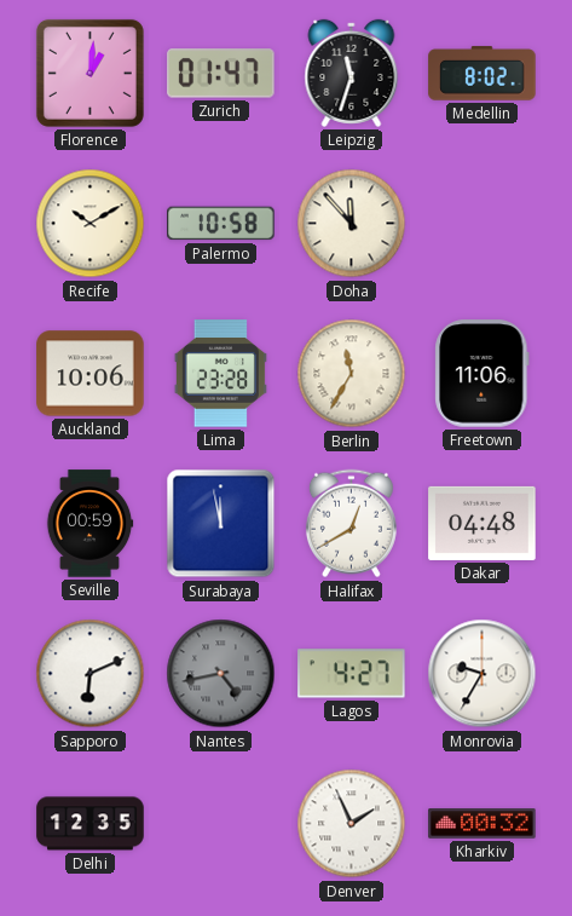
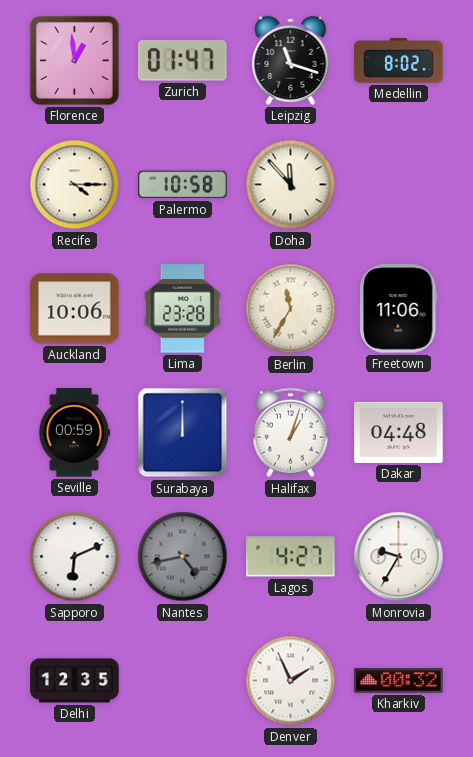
Florence: 1:01 -> 12:59 (74, 60)
Leipzig: 11:33 -> 11:18 (291, 60)
Recife: 10:10 -> 4:15 (75, 185)
Surabaya: 11:58 -> 12:00 (183, 433)
Halifax: 12:40 -> 1:03 (290, 433)
